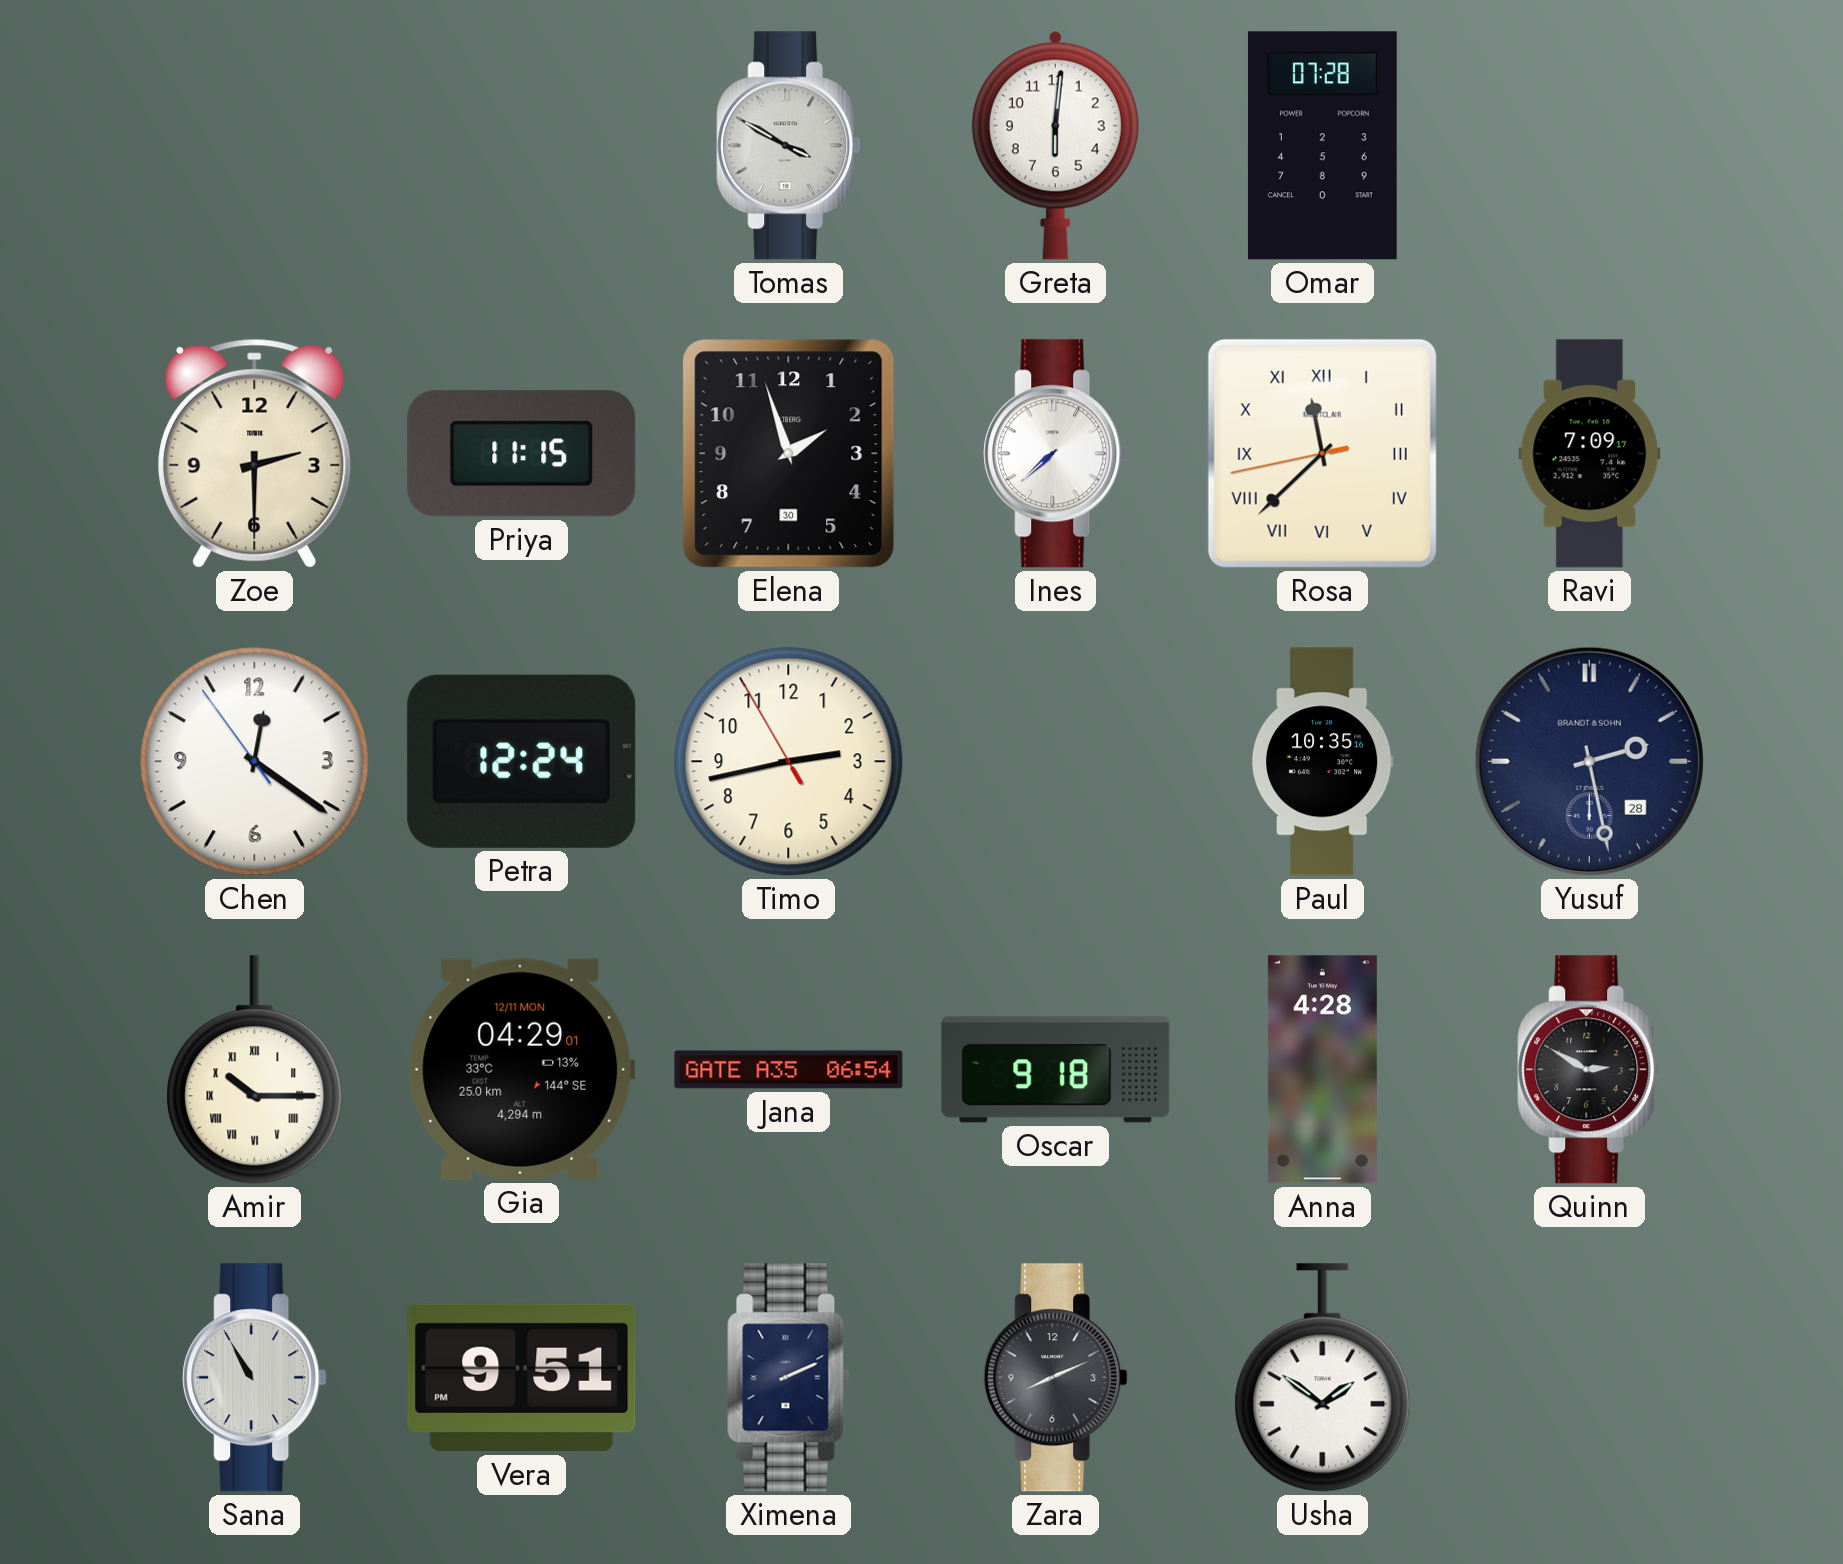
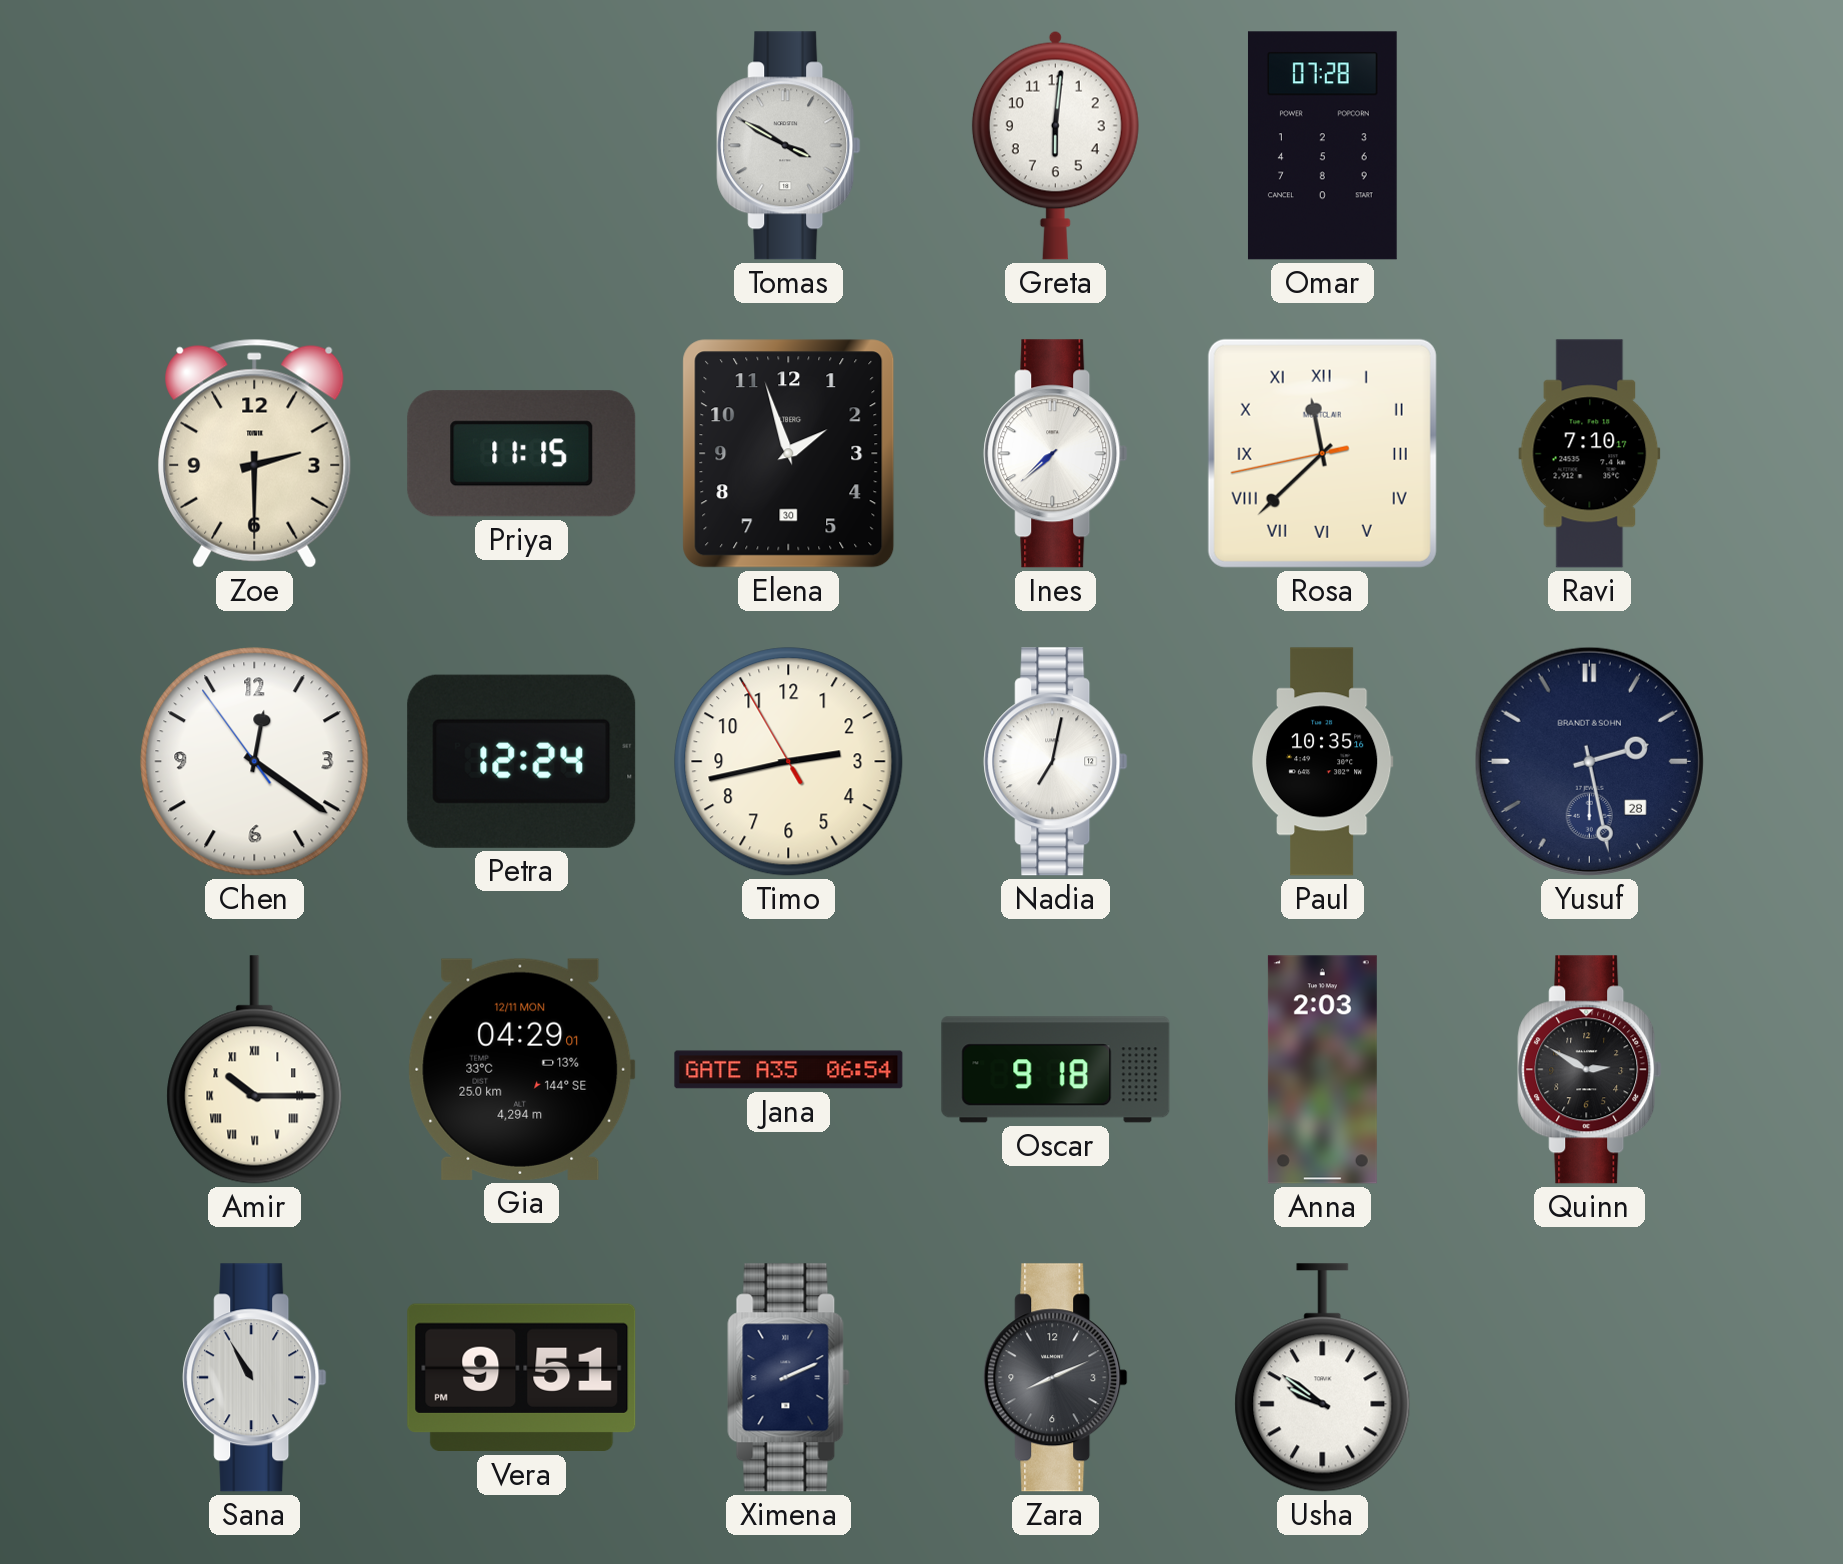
Ravi: 7:09 -> 7:10 (1590, 454)
Nadia: none -> 7:02 (1056, 762)
Anna: 4:28 -> 2:03 (1322, 1070)
Usha: 1:51 -> 9:51 (1323, 1378)
